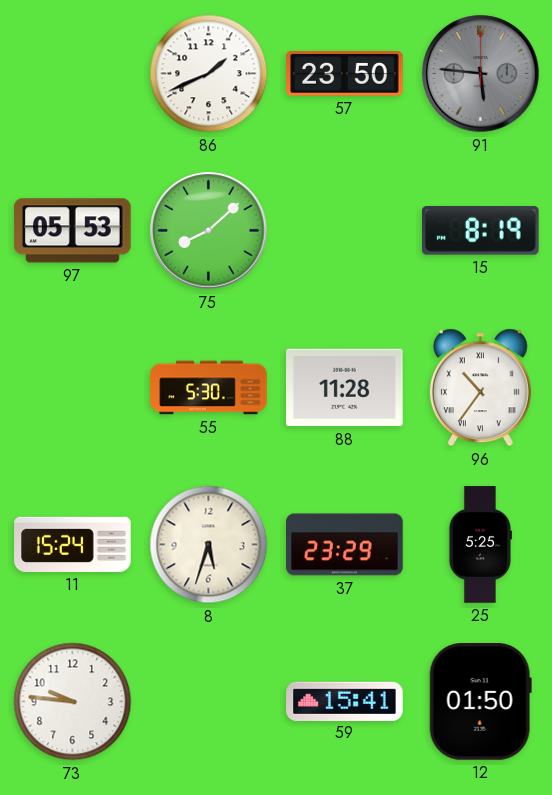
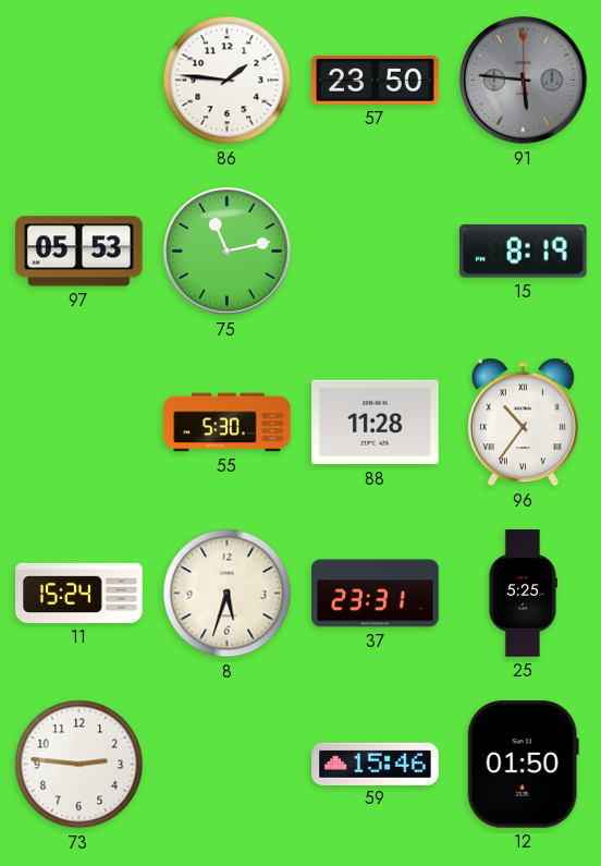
86: 1:41 -> 1:46 (228, 81)
75: 8:08 -> 11:13 (228, 252)
37: 23:29 -> 23:31 (376, 594)
73: 9:46 -> 2:46 (79, 765)
59: 15:41 -> 15:46 (376, 764)
